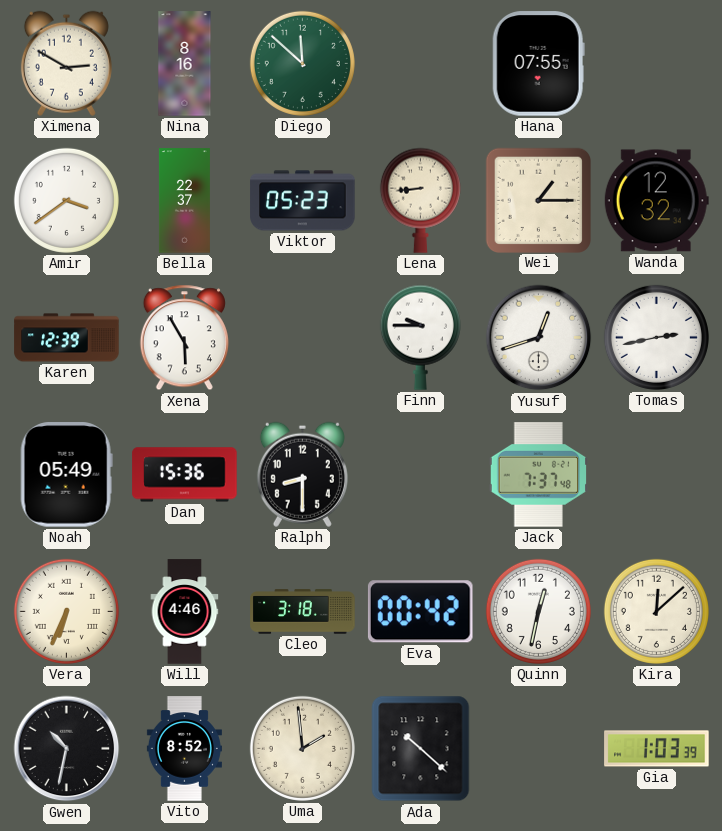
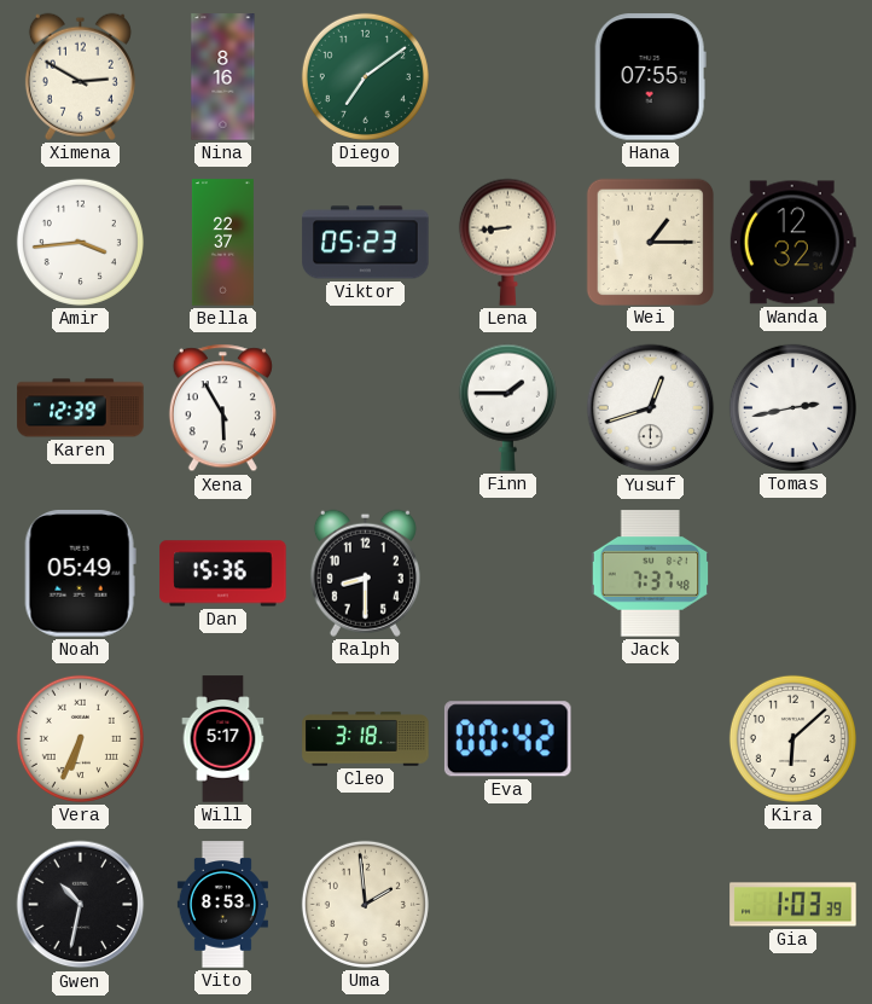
Diego: 11:52 -> 7:09 (365, 76)
Amir: 3:39 -> 3:44 (80, 242)
Finn: 9:45 -> 1:45 (507, 407)
Will: 4:46 -> 5:17 (223, 739)
Quinn: 12:32 -> none (538, 611)
Kira: 12:08 -> 6:08 (792, 738)
Vito: 8:52 -> 8:53 (222, 905)
Ada: 10:22 -> none (421, 749)
